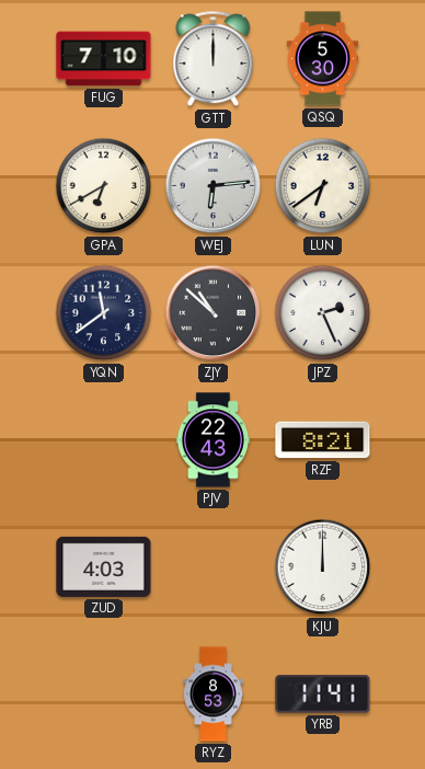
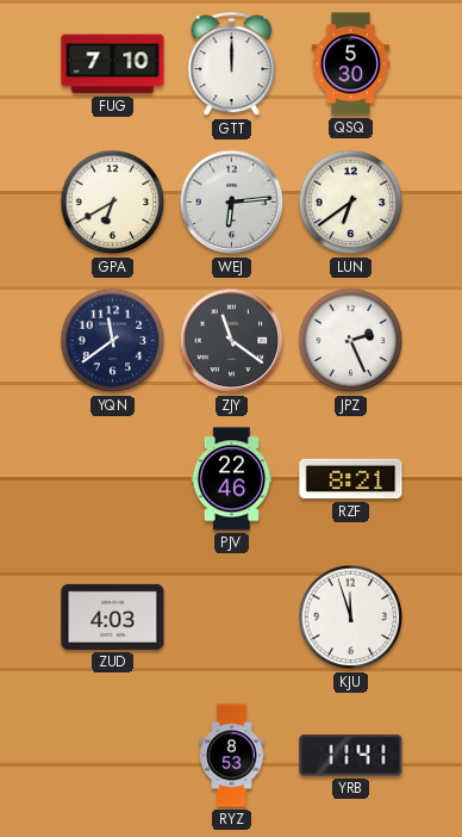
ZJY: 10:52 -> 11:21 (232, 341)
PJV: 22:43 -> 22:46 (231, 479)
KJU: 12:00 -> 11:57 (351, 618)
